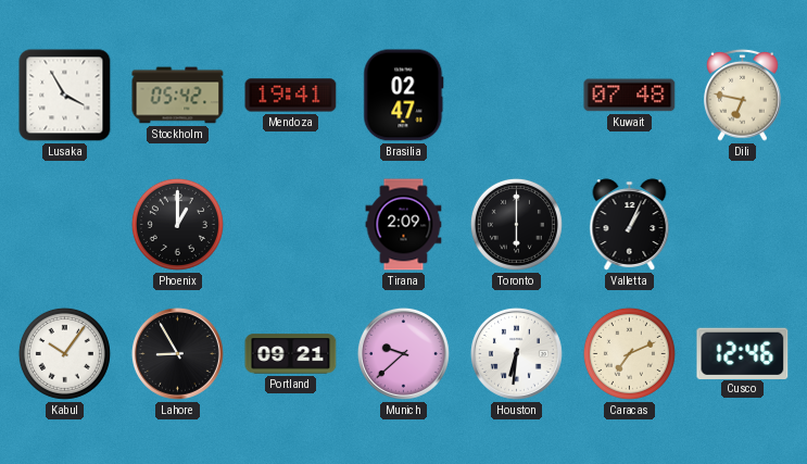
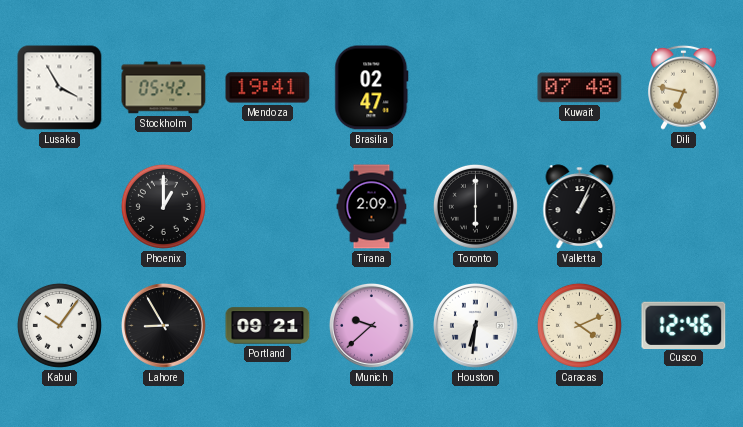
Caracas: 7:11 -> 4:11 (579, 325)
